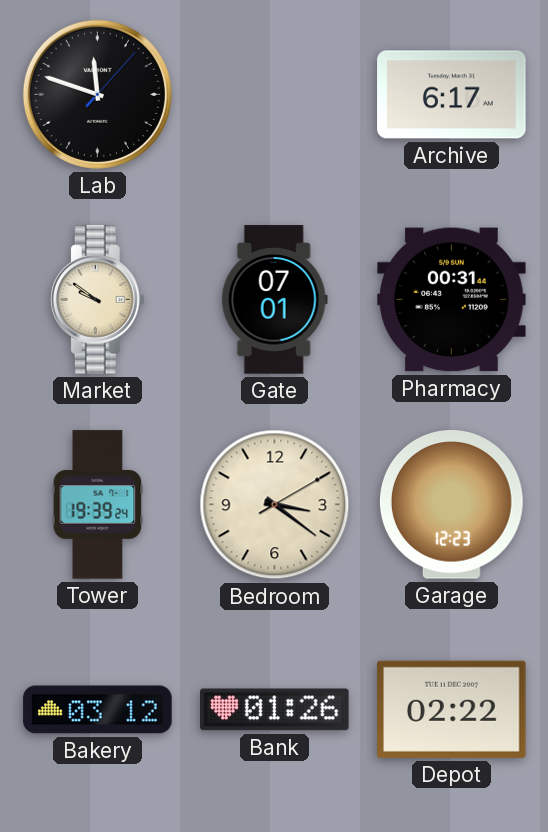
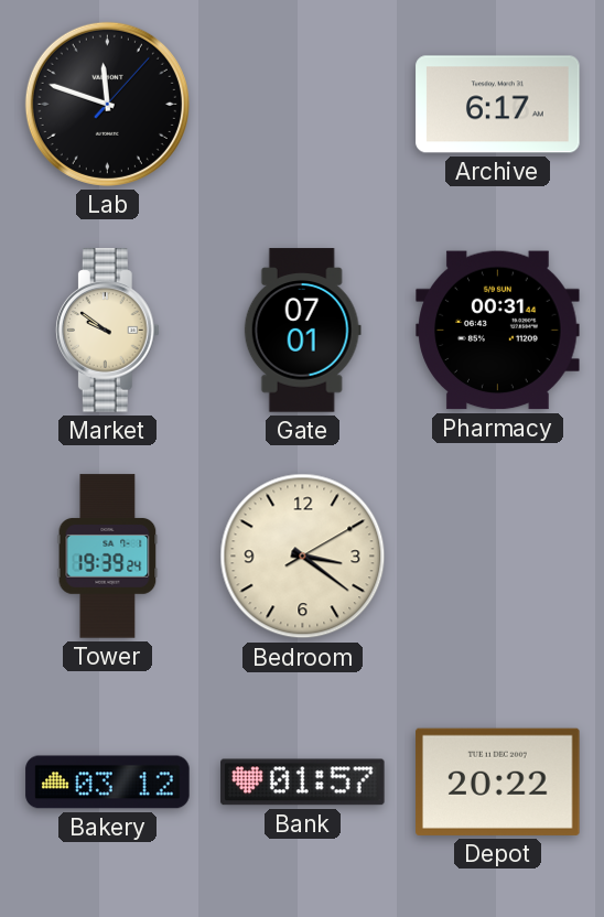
Garage: 12:23 -> none (451, 505)
Bank: 01:26 -> 01:57 (303, 783)
Depot: 02:22 -> 20:22 (498, 781)
